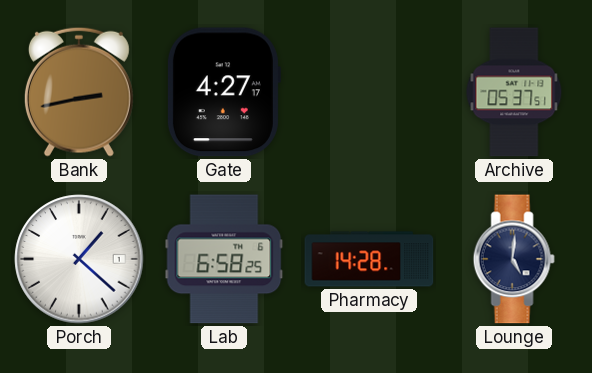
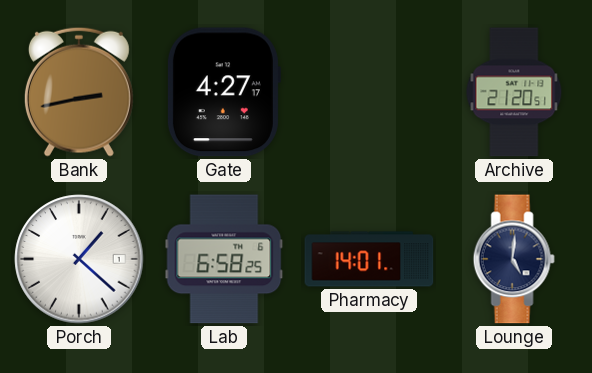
Archive: 05:37 -> 21:20 (514, 92)
Pharmacy: 14:28 -> 14:01 (369, 259)
